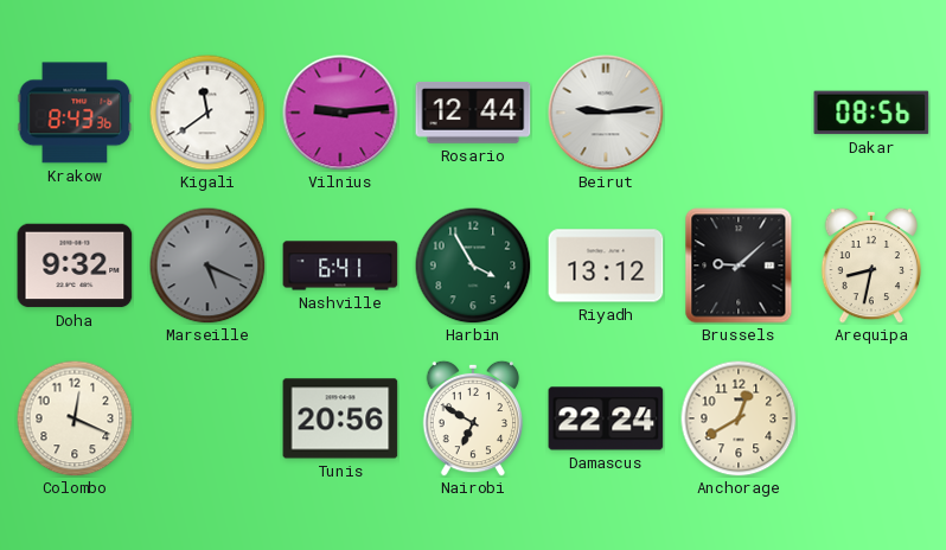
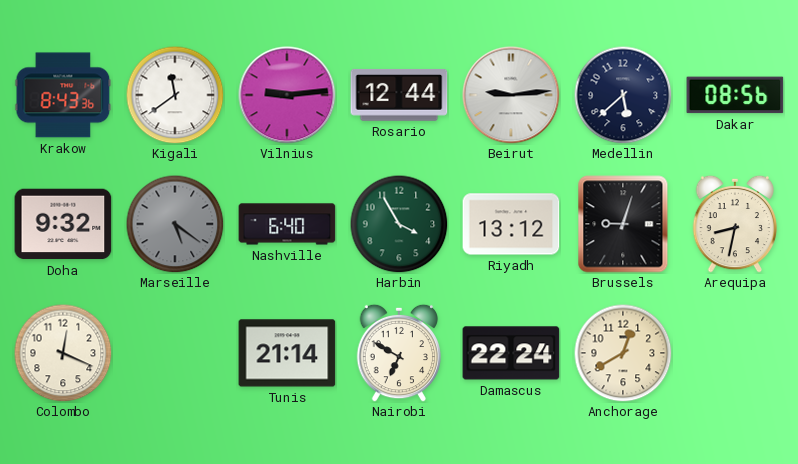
Medellin: none -> 5:38 (623, 95)
Marseille: 5:19 -> 5:21 (175, 224)
Nashville: 6:41 -> 6:40 (287, 224)
Brussels: 9:08 -> 9:03 (623, 224)
Tunis: 20:56 -> 21:14 (287, 353)
